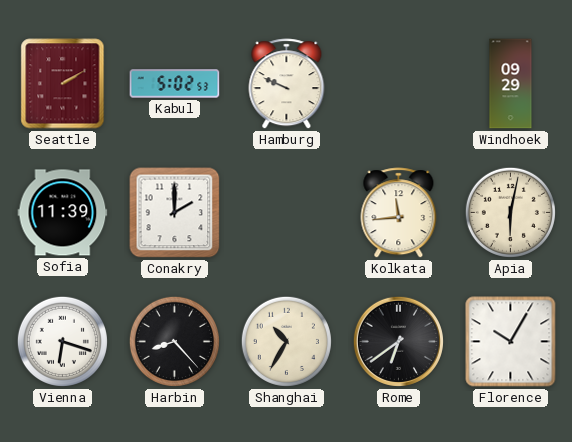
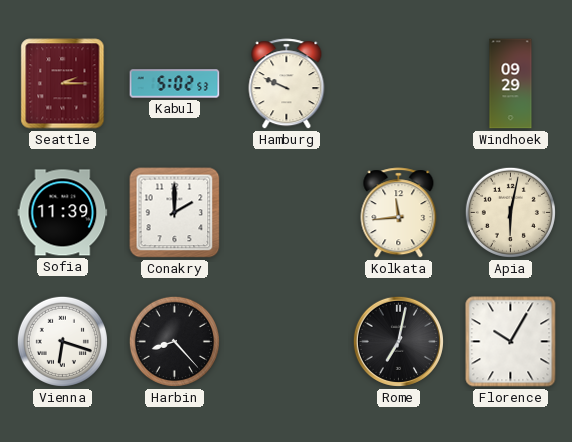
Seattle: 2:10 -> 2:15 (63, 84)
Shanghai: 10:35 -> none (286, 341)
Rome: 6:39 -> 7:02 (398, 341)
